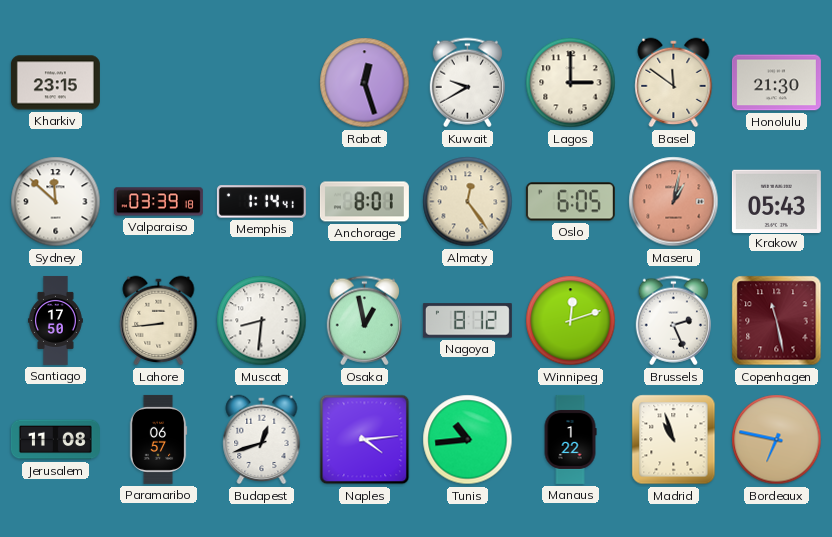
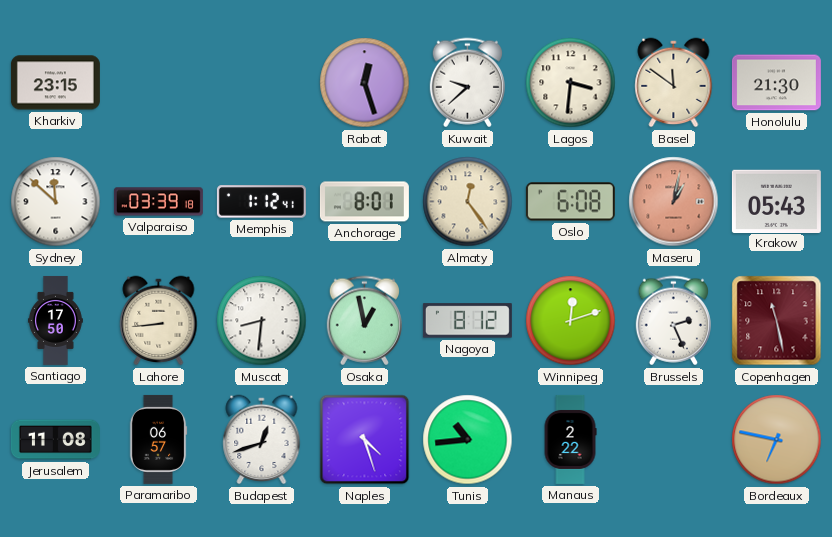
Kuwait: 9:40 -> 9:38 (467, 83)
Lagos: 3:00 -> 3:31 (571, 83)
Memphis: 1:14 -> 1:12 (261, 202)
Oslo: 6:05 -> 6:08 (570, 202)
Naples: 4:14 -> 4:27 (365, 440)
Manaus: 1:22 -> 2:22 (570, 439)
Madrid: 10:57 -> none (674, 440)
